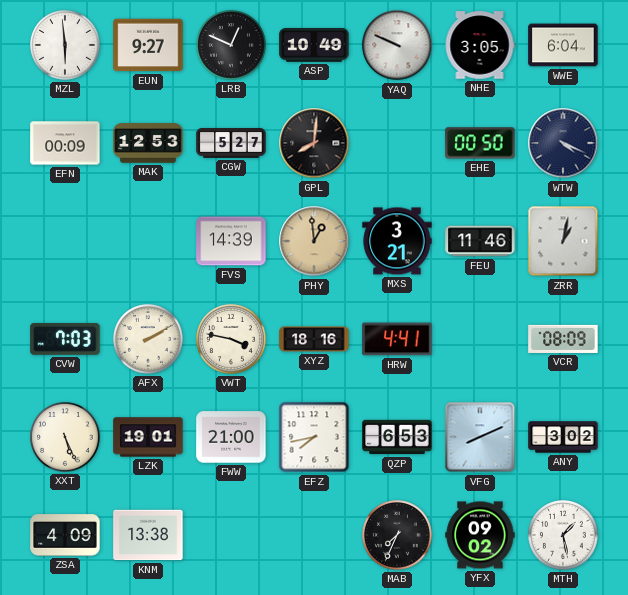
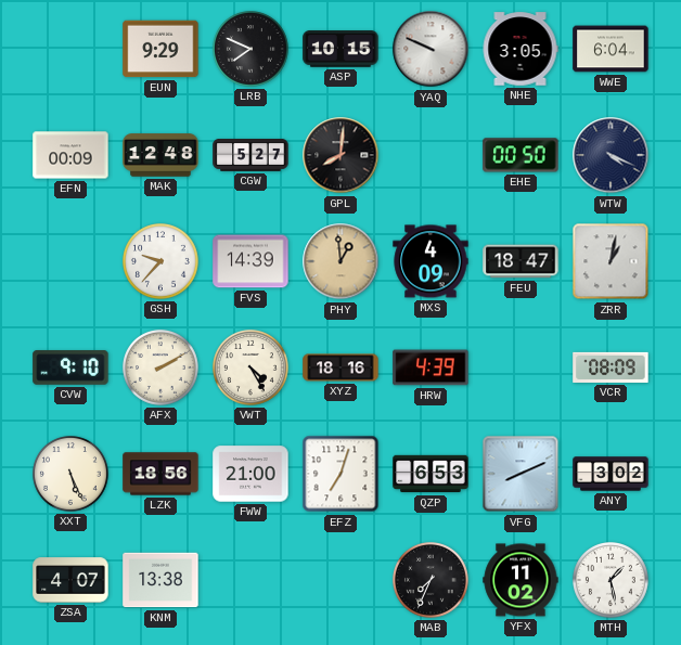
MZL: 5:59 -> none (66, 46)
EUN: 9:27 -> 9:29 (160, 49)
LRB: 12:49 -> 7:49 (252, 50)
ASP: 10:49 -> 10:15 (340, 49)
MAK: 12:53 -> 12:48 (160, 155)
GSH: none -> 9:37 (162, 262)
MXS: 3:21 -> 4:09 (431, 261)
FEU: 11:46 -> 18:47 (521, 261)
CVW: 7:03 -> 9:10 (70, 367)
VWT: 3:47 -> 4:25 (252, 369)
HRW: 4:41 -> 4:39 (431, 367)
LZK: 19:01 -> 18:56 (160, 474)
EFZ: 7:43 -> 7:03 (340, 474)
ZSA: 4:09 -> 4:07 (70, 580)
YFX: 09:02 -> 11:02 (521, 580)
